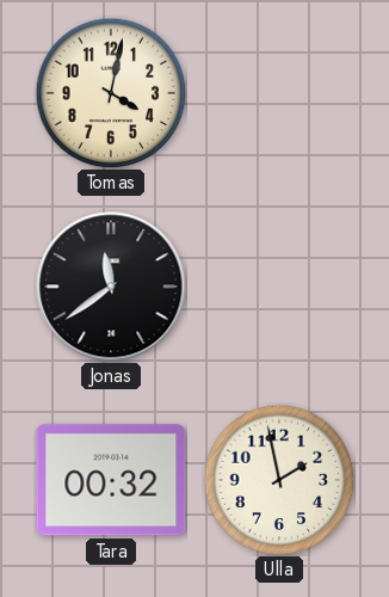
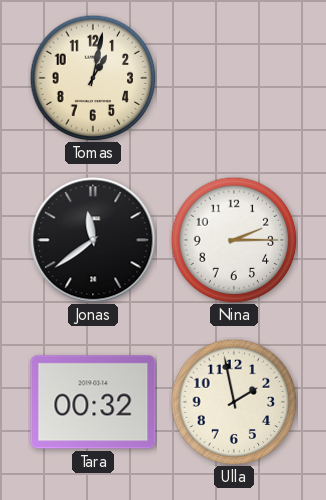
Tomas: 4:02 -> 1:02 (93, 78)
Nina: none -> 2:15 (234, 240)
